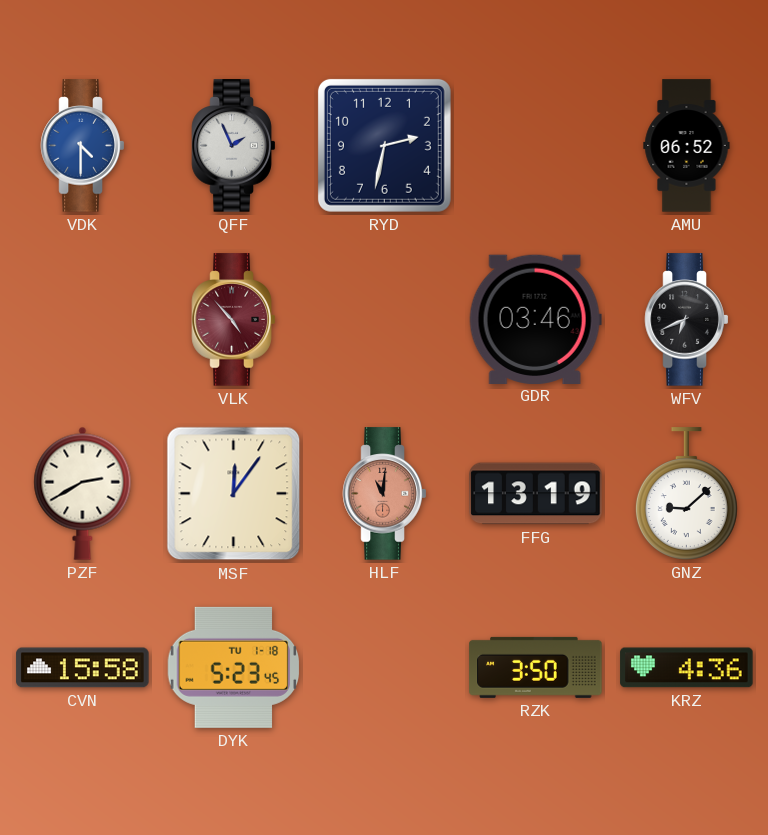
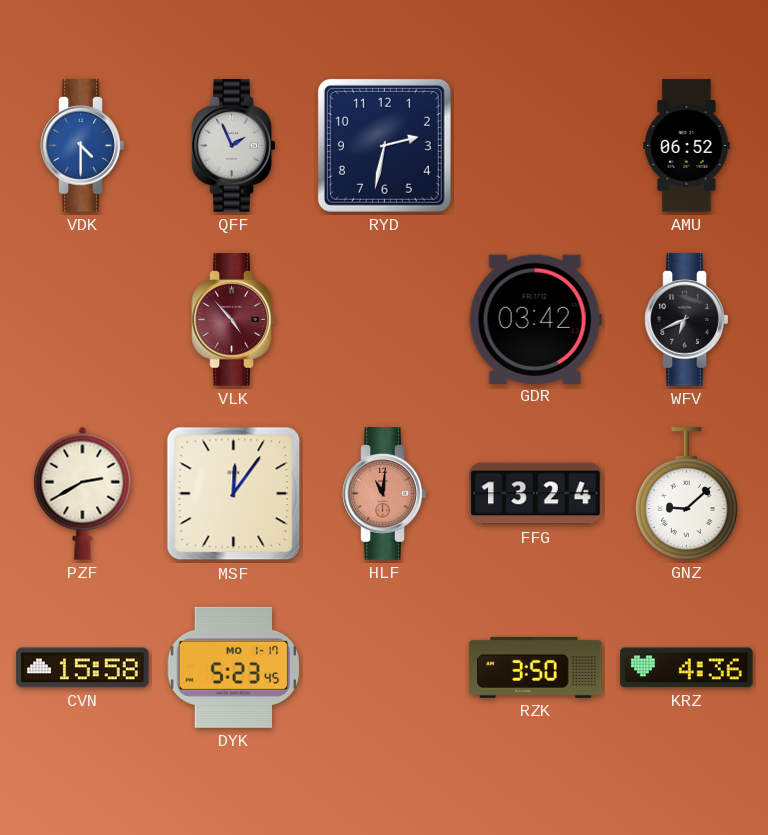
GDR: 03:46 -> 03:42 (535, 319)
FFG: 13:19 -> 13:24 (536, 494)
DYK date: TU 1-18 -> MO 1-17 (234, 667)
